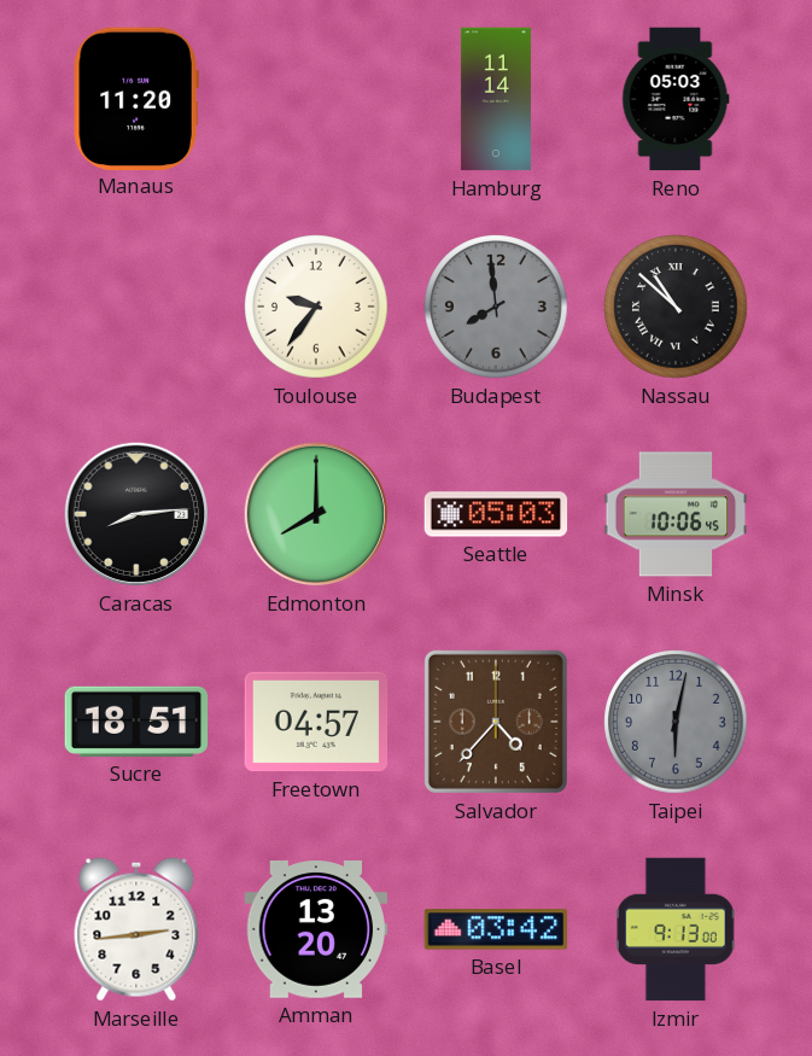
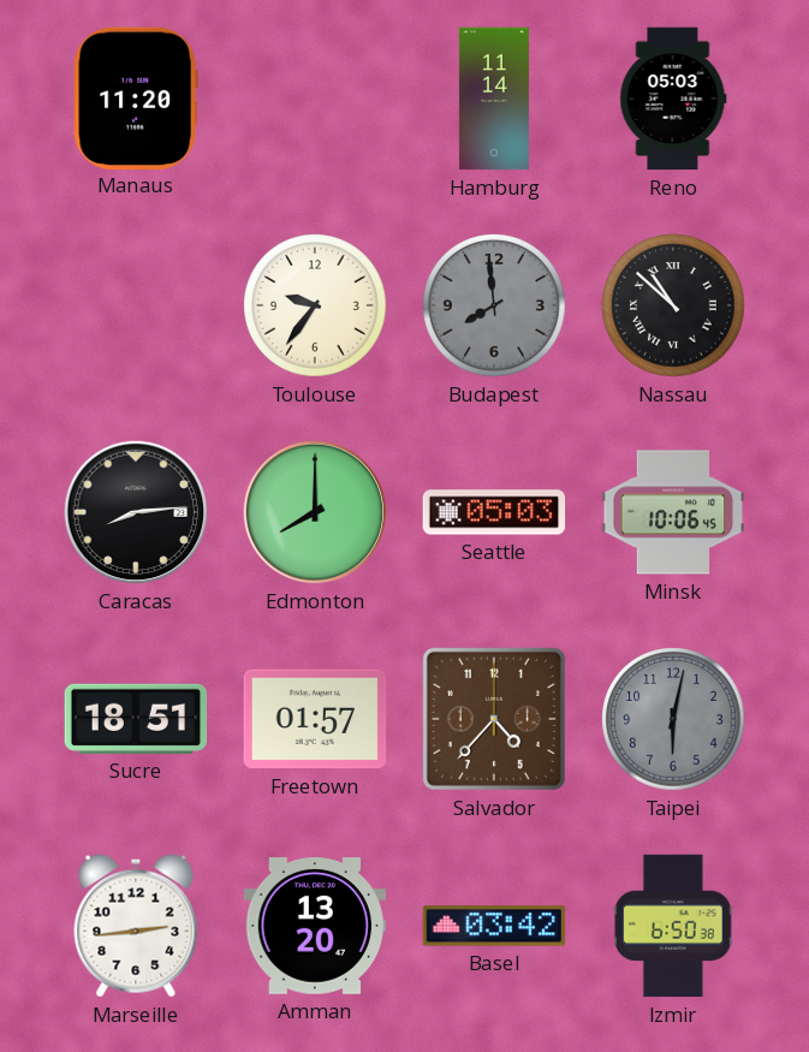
Freetown: 04:57 -> 01:57 (315, 719)
Izmir: 9:13 -> 6:50 (673, 926)
